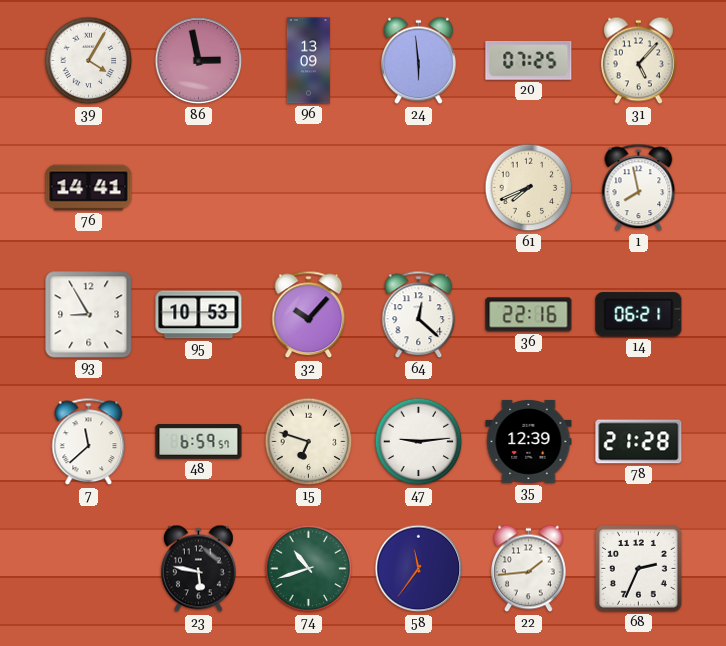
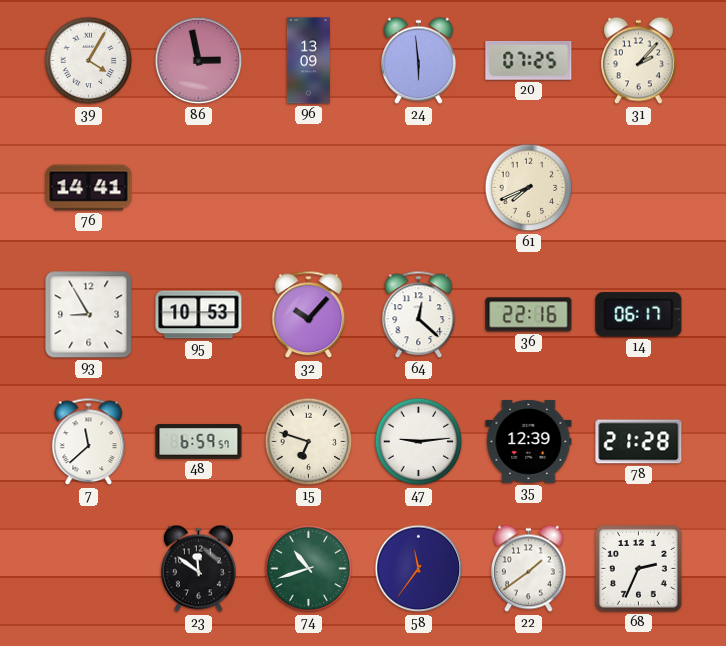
31: 5:07 -> 2:07 (638, 61)
1: 7:58 -> none (639, 188)
14: 06:21 -> 06:17 (639, 315)
23: 5:47 -> 11:51 (198, 569)
22: 1:44 -> 1:39 (528, 569)
